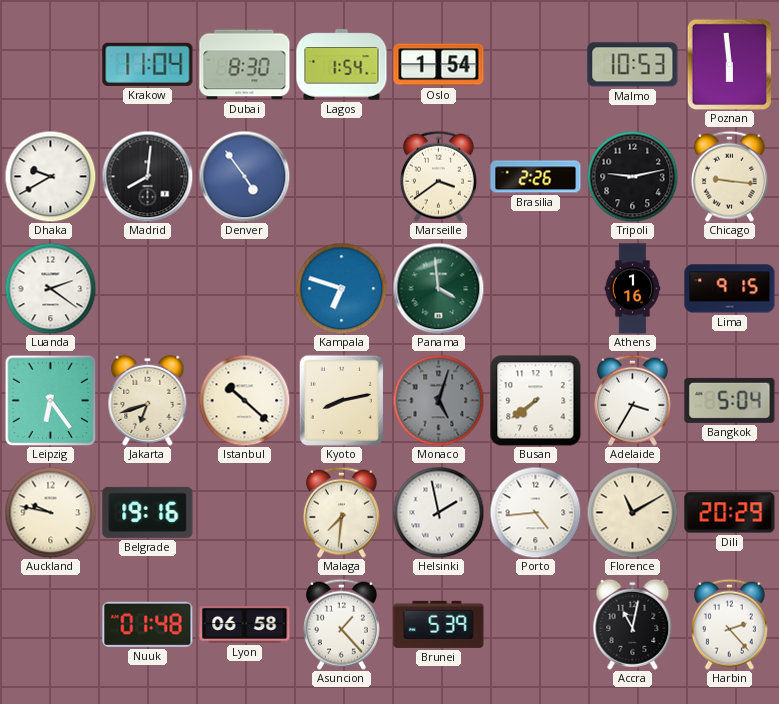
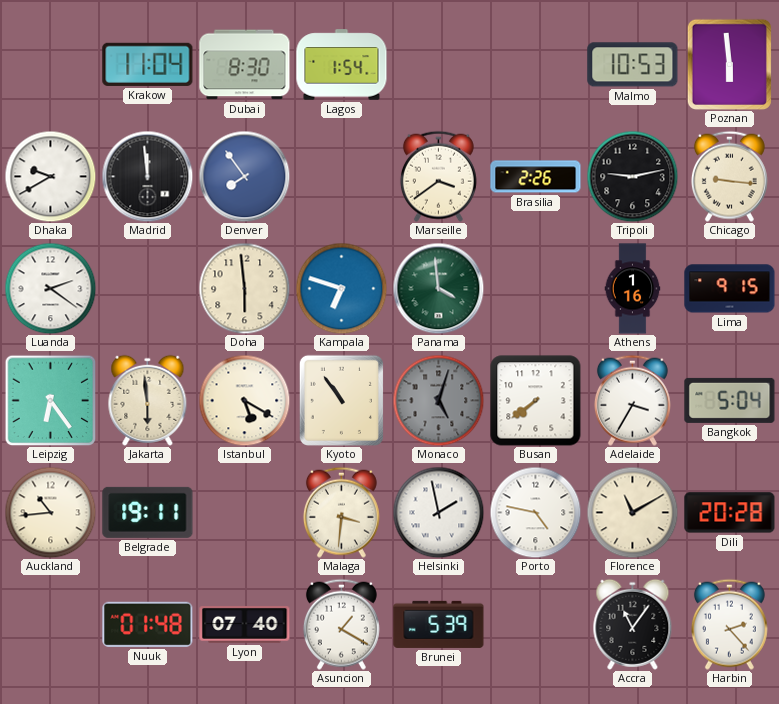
Oslo: 1:54 -> none (439, 65)
Madrid: 8:01 -> 11:59 (147, 176)
Denver: 4:54 -> 7:54 (244, 176)
Doha: none -> 5:59 (244, 288)
Jakarta: 6:42 -> 5:59 (148, 400)
Istanbul: 10:22 -> 5:20 (244, 400)
Kyoto: 8:13 -> 10:54 (341, 400)
Auckland: 9:47 -> 10:44 (50, 512)
Belgrade: 19:16 -> 19:11 (148, 512)
Malaga: 7:31 -> 3:31 (341, 512)
Porto: 4:44 -> 4:47 (535, 512)
Dili: 20:29 -> 20:28 (730, 513)
Lyon: 06:58 -> 07:40 (245, 625)
Asuncion: 1:23 -> 1:20 (341, 624)
Accra: 11:02 -> 11:06 (633, 624)
